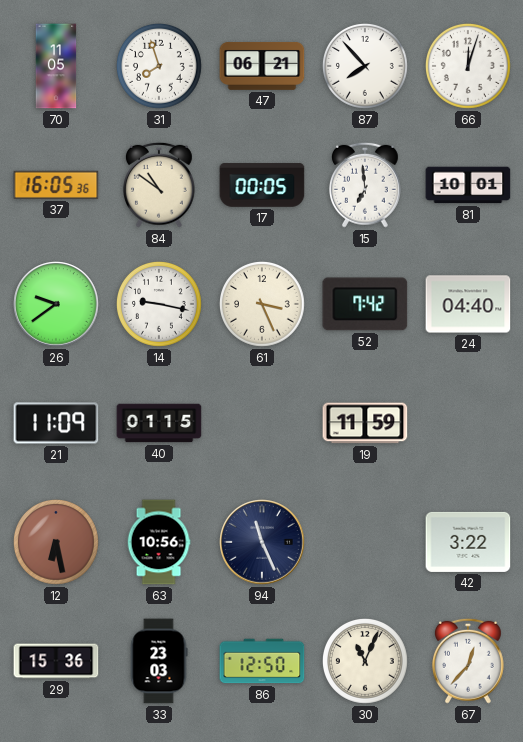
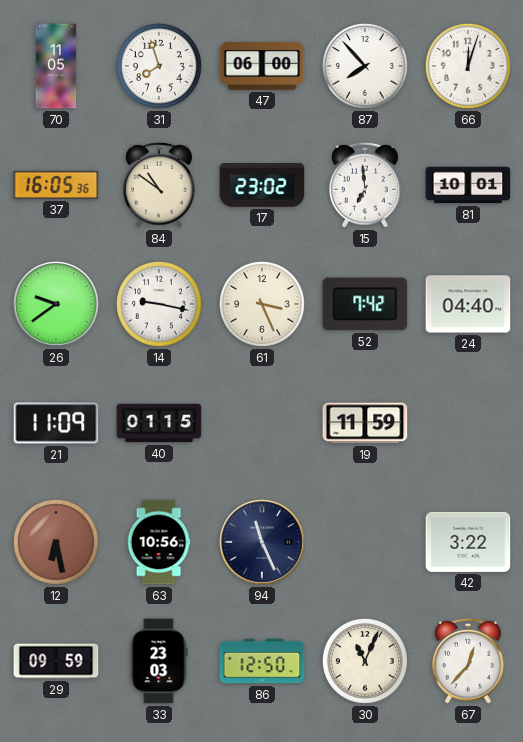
47: 06:21 -> 06:00 (262, 66)
17: 00:05 -> 23:02 (262, 185)
29: 15:36 -> 09:59 (56, 661)
